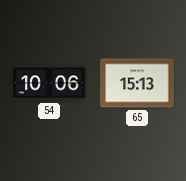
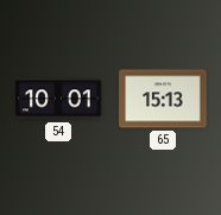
54: 10:06 -> 10:01 (58, 99)
